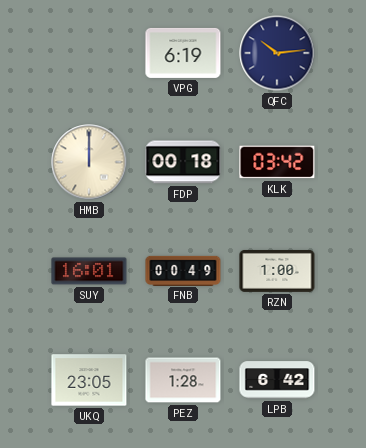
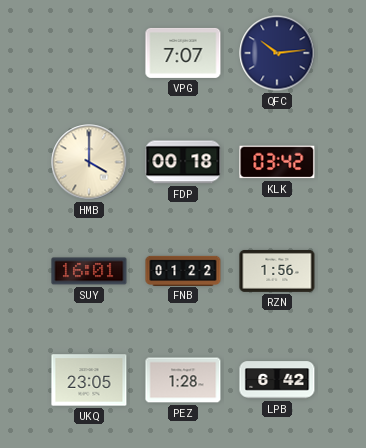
VPG: 6:19 -> 7:07 (183, 53)
HMB: 12:00 -> 4:00 (89, 162)
FNB: 00:49 -> 01:22 (183, 270)
RZN: 1:00 -> 1:56 (277, 271)
